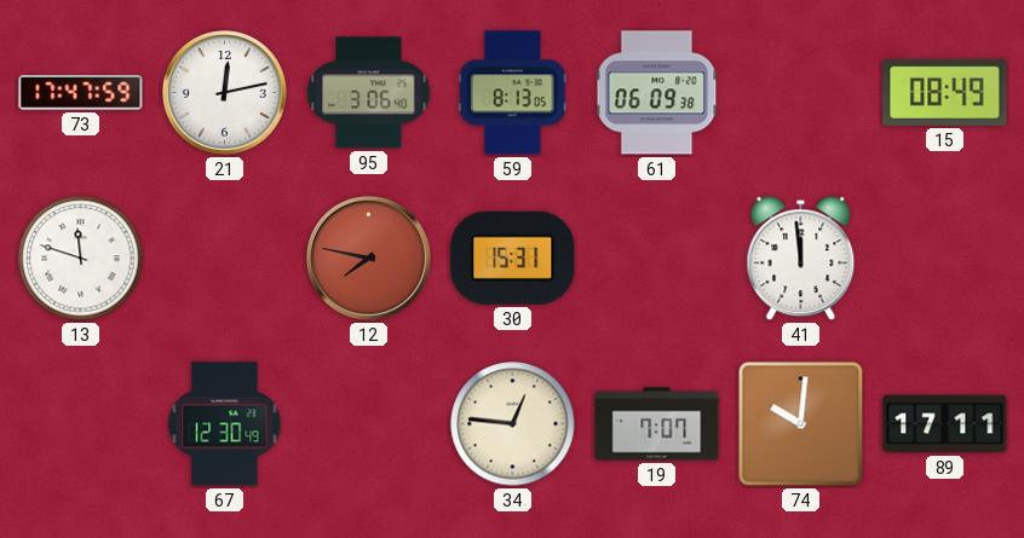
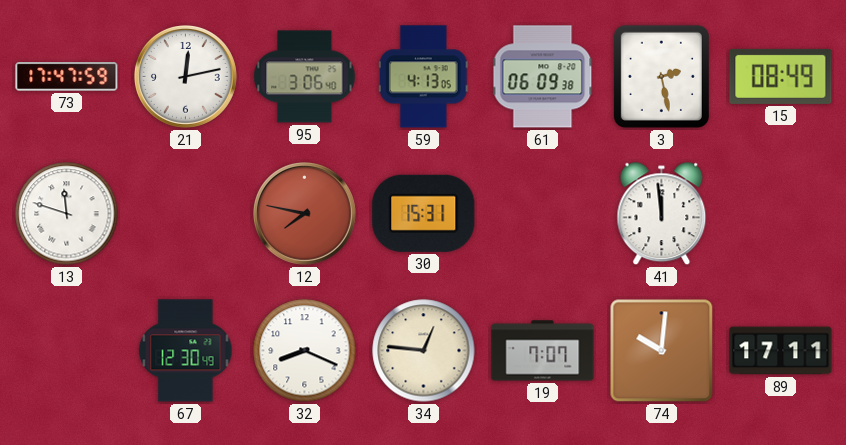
59: 8:13 -> 4:13 (424, 77)
3: none -> 2:28 (661, 76)
32: none -> 8:19 (305, 351)
